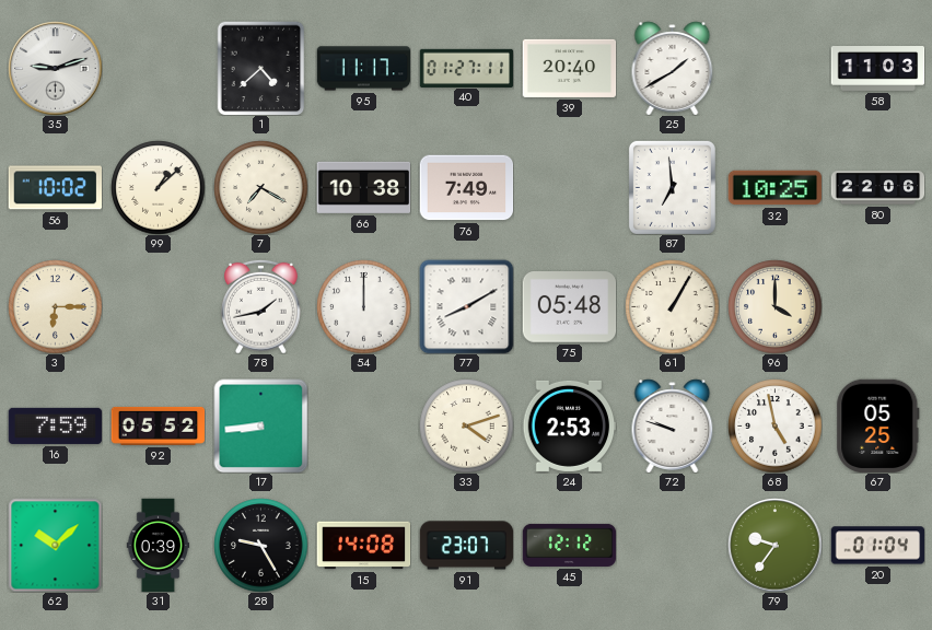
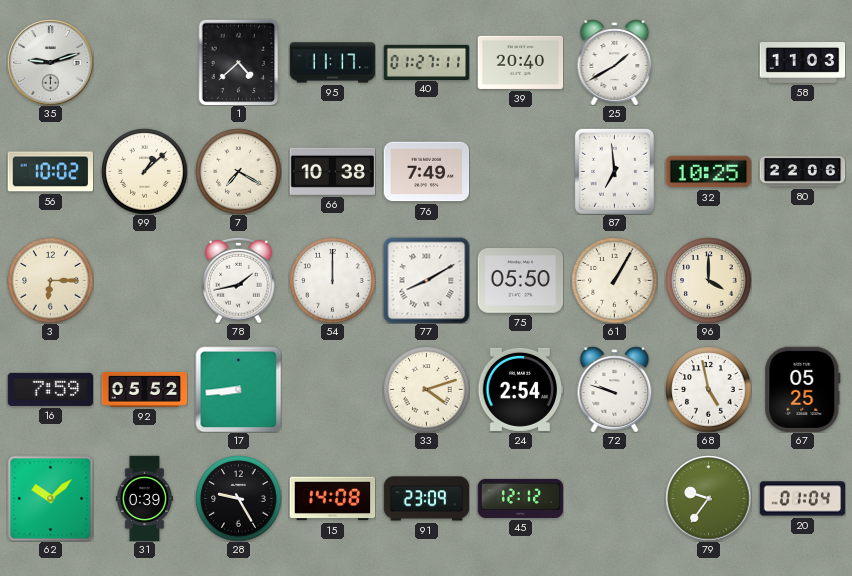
75: 05:48 -> 05:50 (520, 281)
24: 2:53 -> 2:54 (520, 389)
91: 23:07 -> 23:09 (426, 499)
